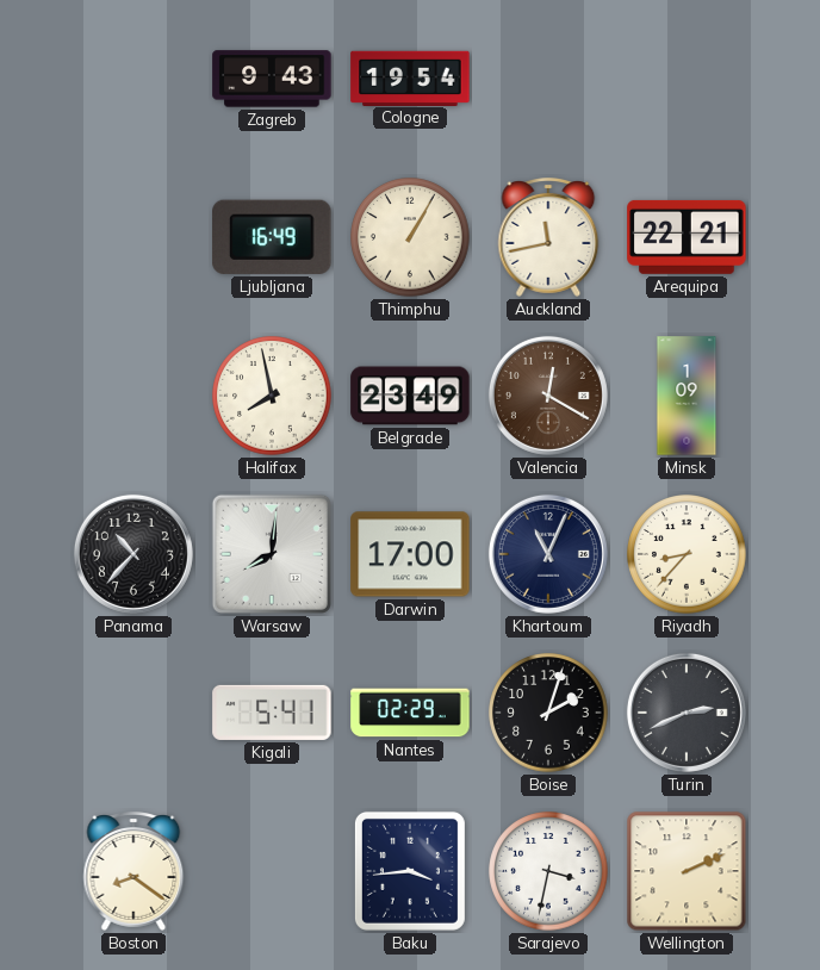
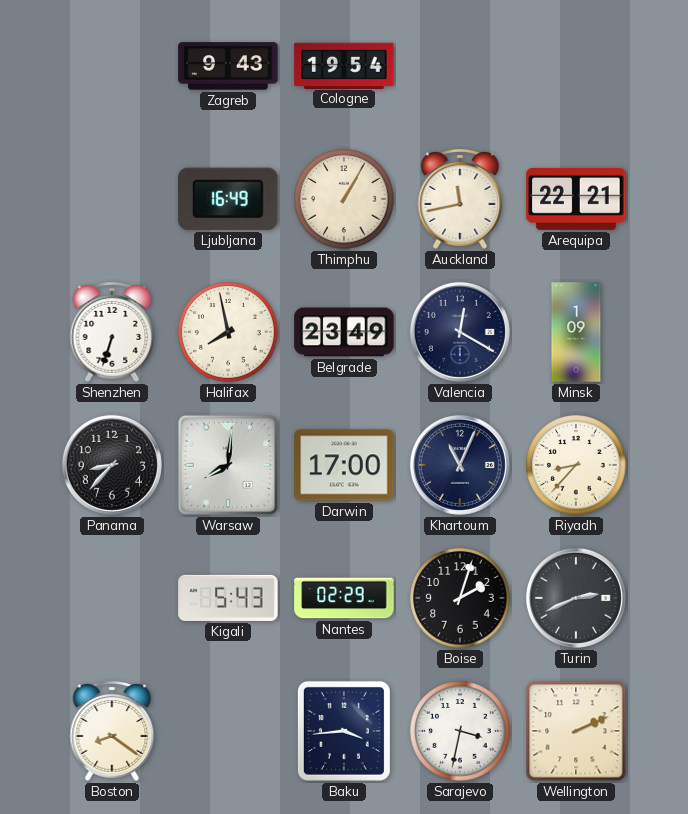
Shenzhen: none -> 6:33 (112, 333)
Valencia dial: brown -> navy (460, 332)
Panama: 10:37 -> 8:37 (112, 465)
Kigali: 5:41 -> 5:43 (228, 598)
